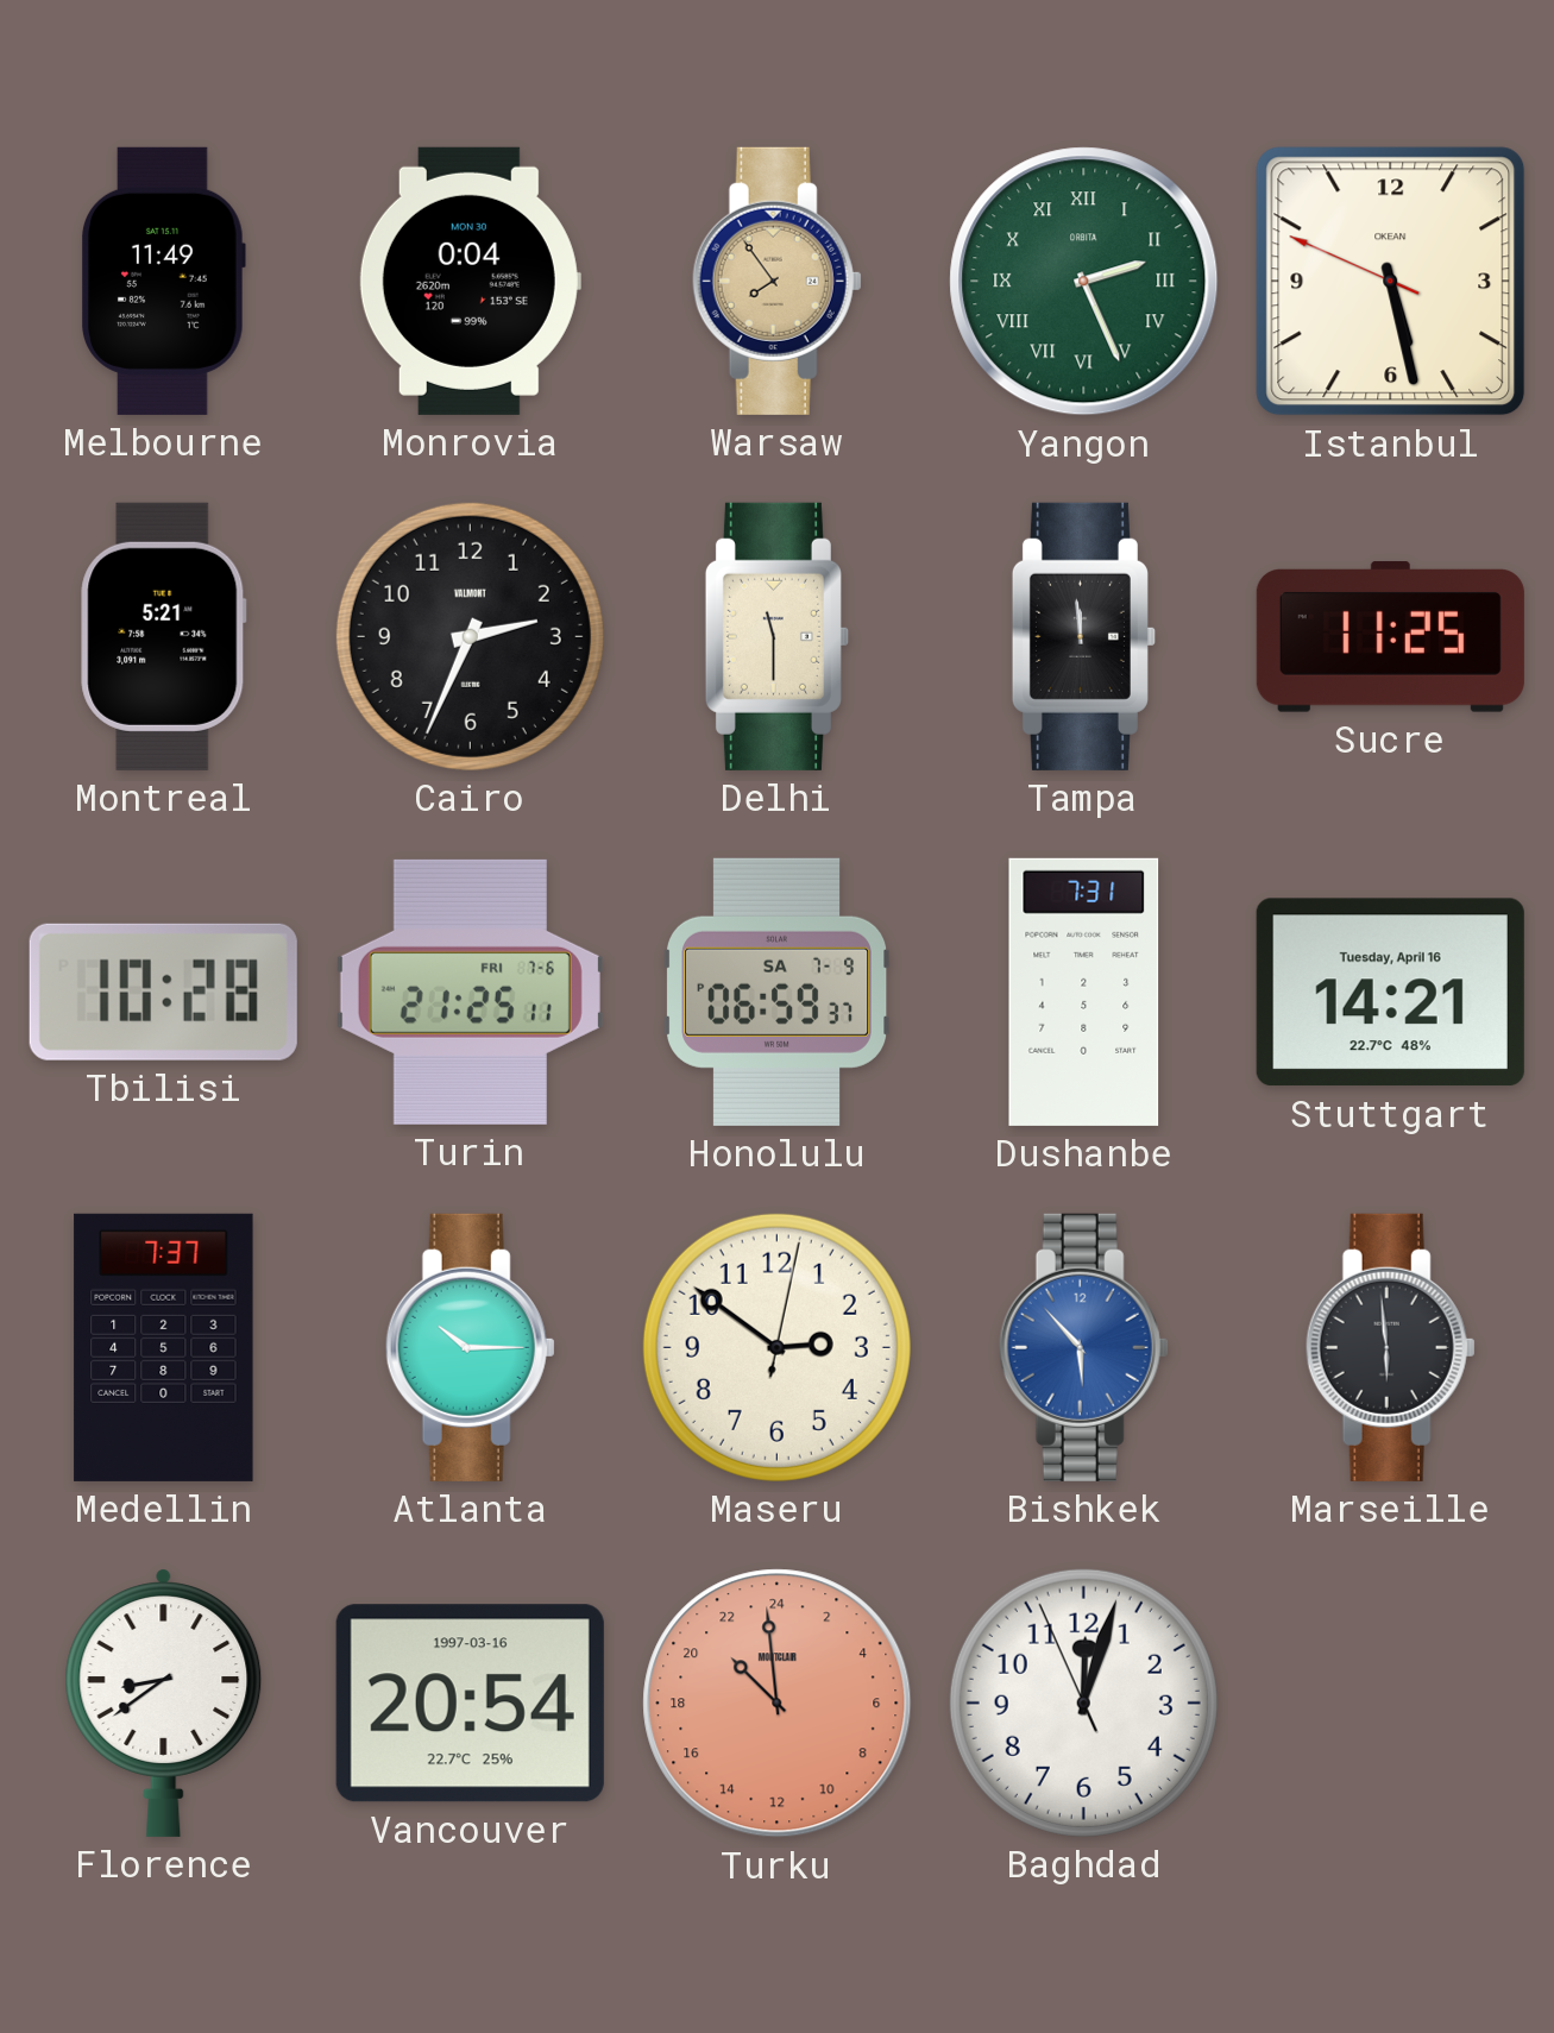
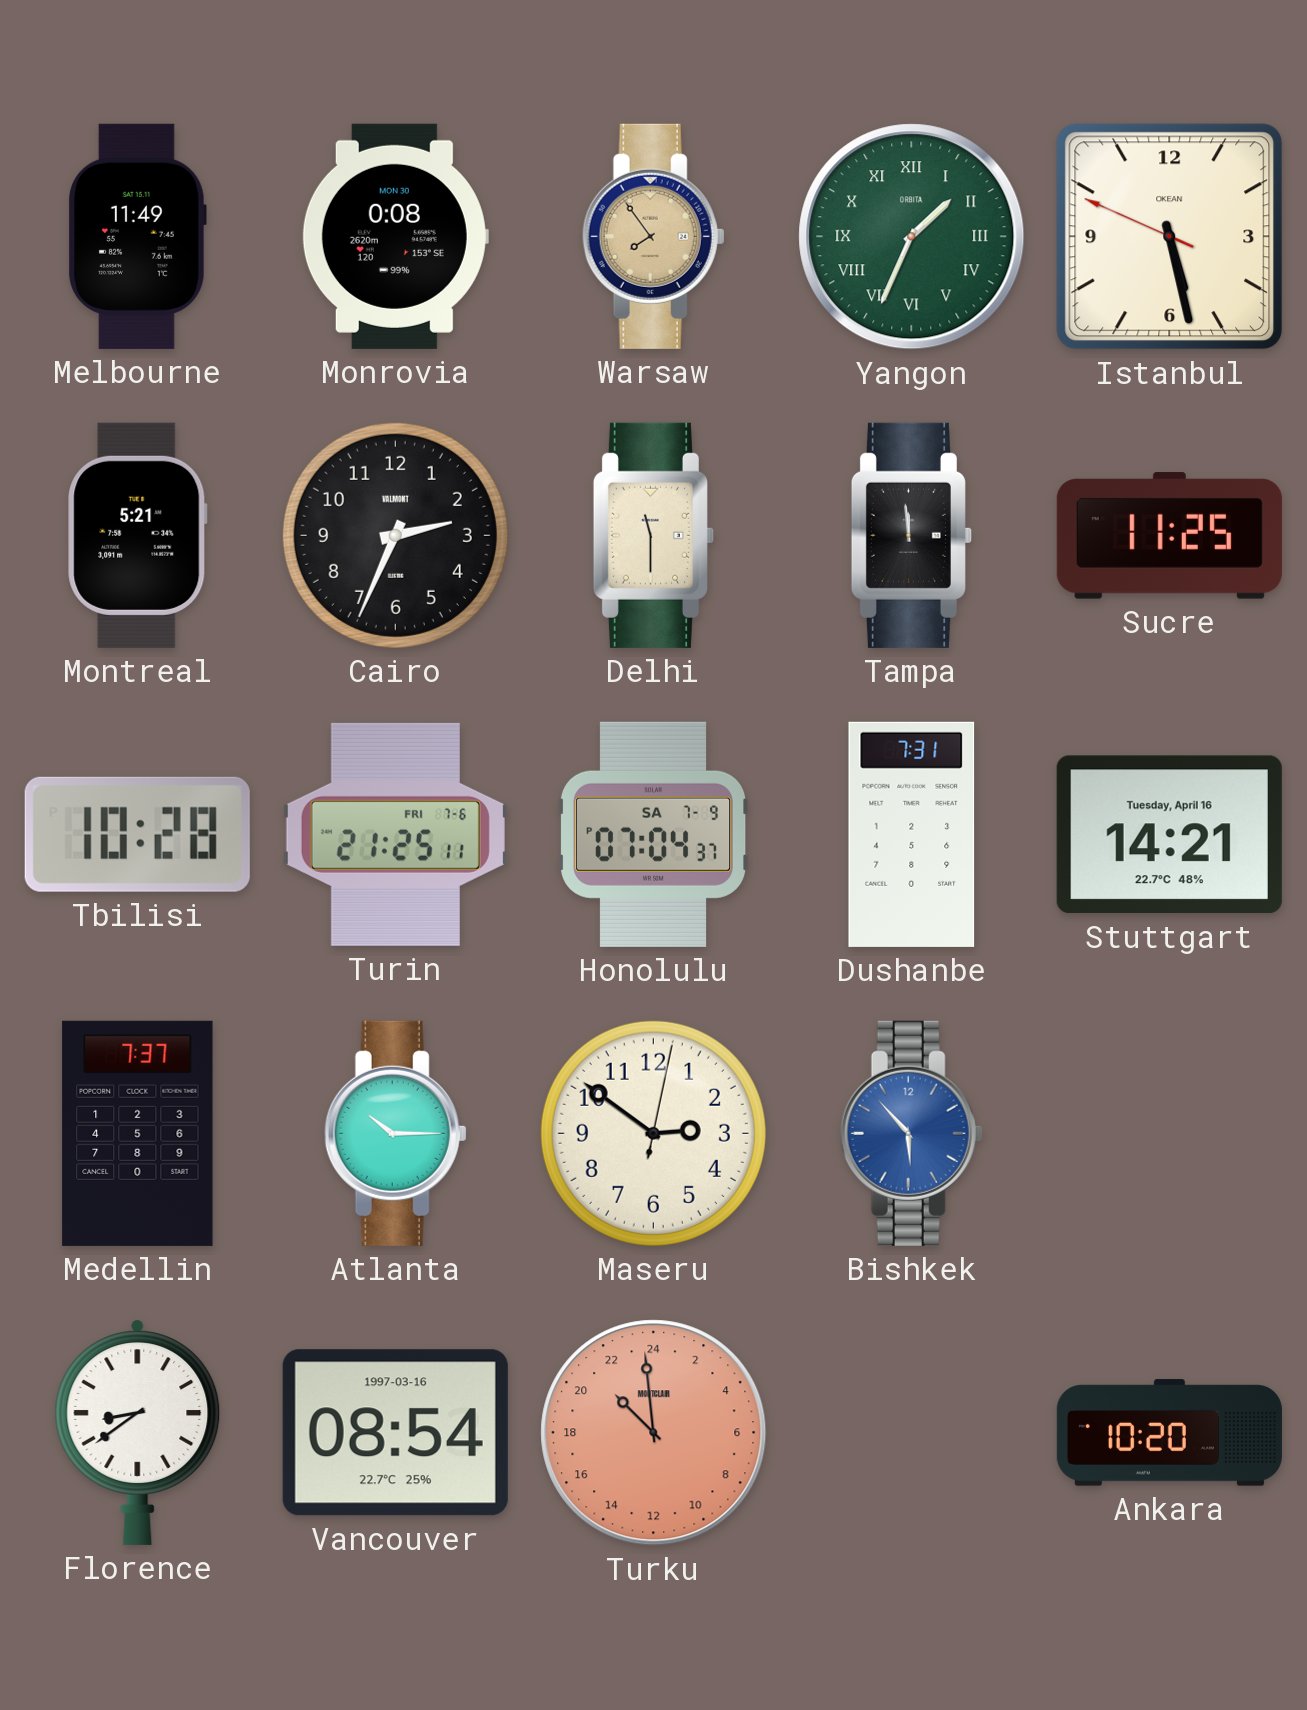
Monrovia: 0:04 -> 0:08 (395, 236)
Yangon: 2:26 -> 1:34 (912, 237)
Honolulu: 06:59 -> 07:04 (653, 834)
Marseille: 5:59 -> none (1390, 1347)
Vancouver: 20:54 -> 08:54 (395, 1433)
Baghdad: 12:02 -> none (1083, 1702)
Ankara: none -> 10:20 (1169, 1433)
